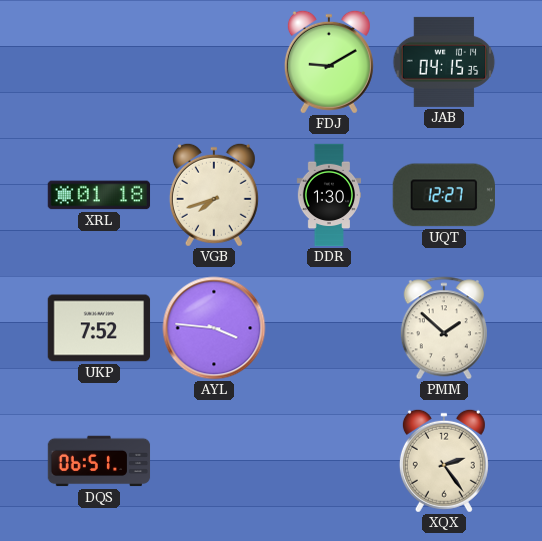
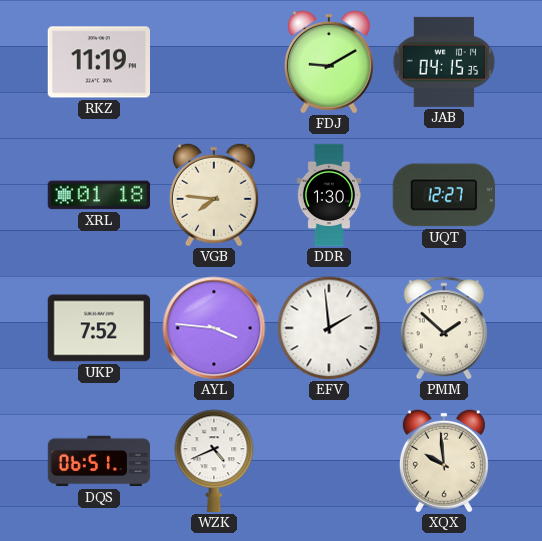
RKZ: none -> 11:19 (98, 62)
VGB: 7:42 -> 7:46 (214, 195)
EFV: none -> 1:59 (329, 328)
WZK: none -> 4:41 (214, 461)
XQX: 2:24 -> 9:59 (444, 461)
